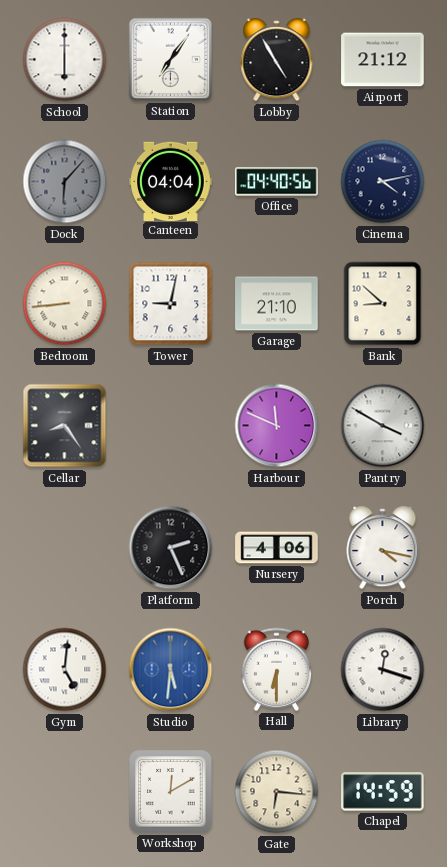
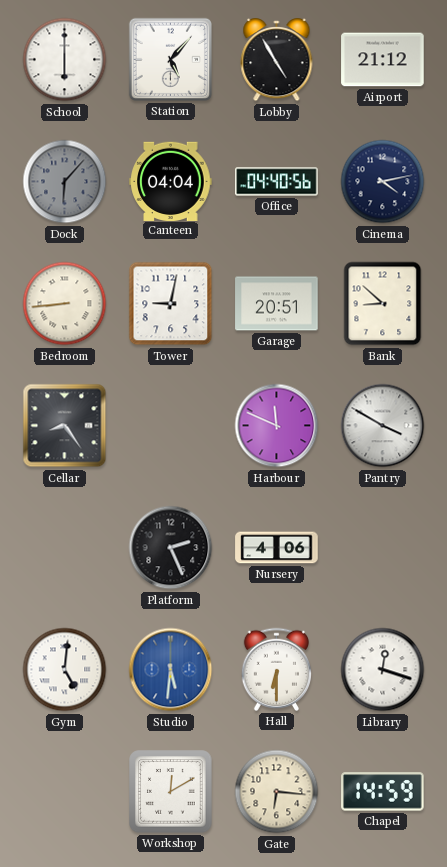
Station: 7:06 -> 5:07 (170, 59)
Garage: 21:10 -> 20:51 (277, 304)
Porch: 4:17 -> none (383, 548)
